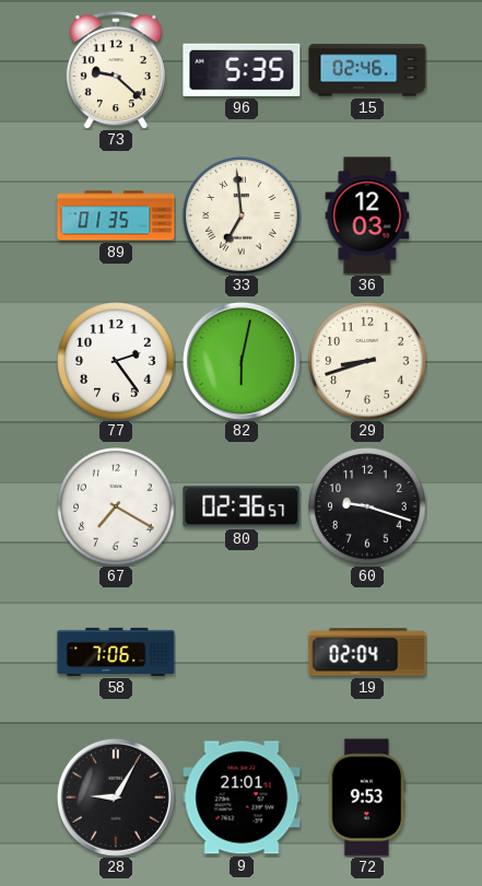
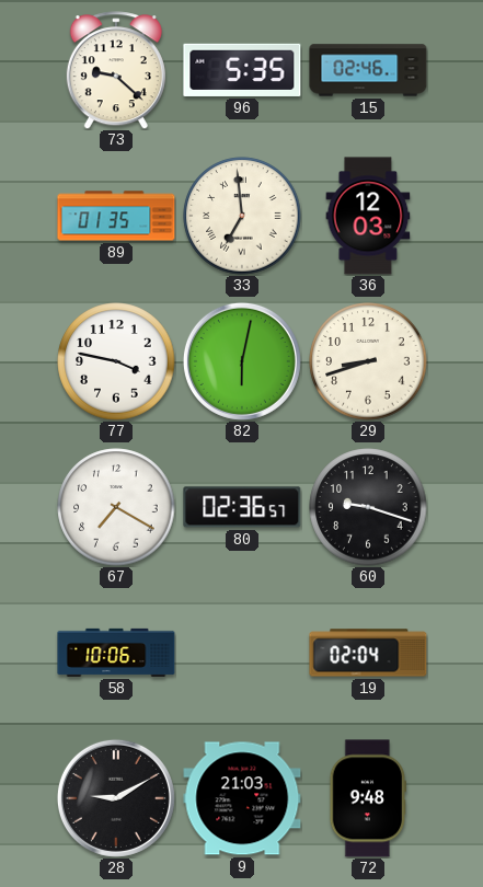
77: 2:24 -> 3:47 (116, 361)
58: 7:06 -> 10:06 (116, 653)
28: 9:05 -> 9:10 (116, 798)
9: 21:01 -> 21:03 (242, 798)
72: 9:53 -> 9:48 (368, 798)
